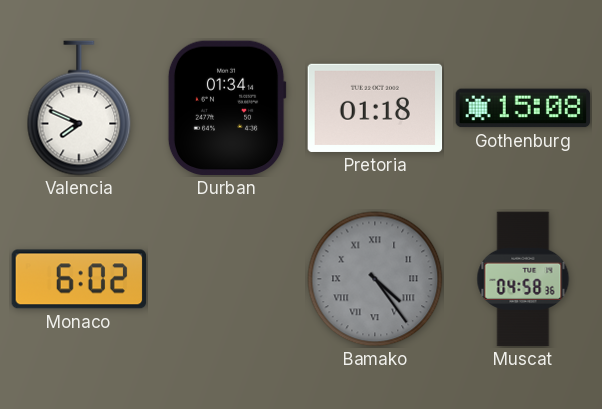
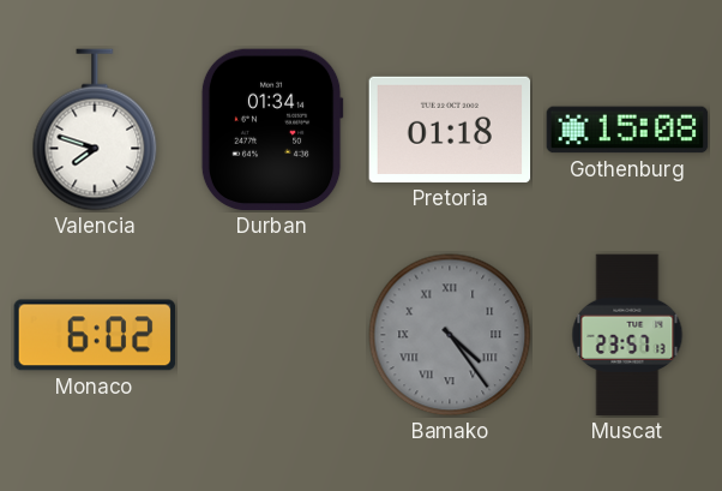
Valencia: 7:49 -> 7:48 (95, 130)
Muscat: 04:58 -> 23:57 (627, 335)
